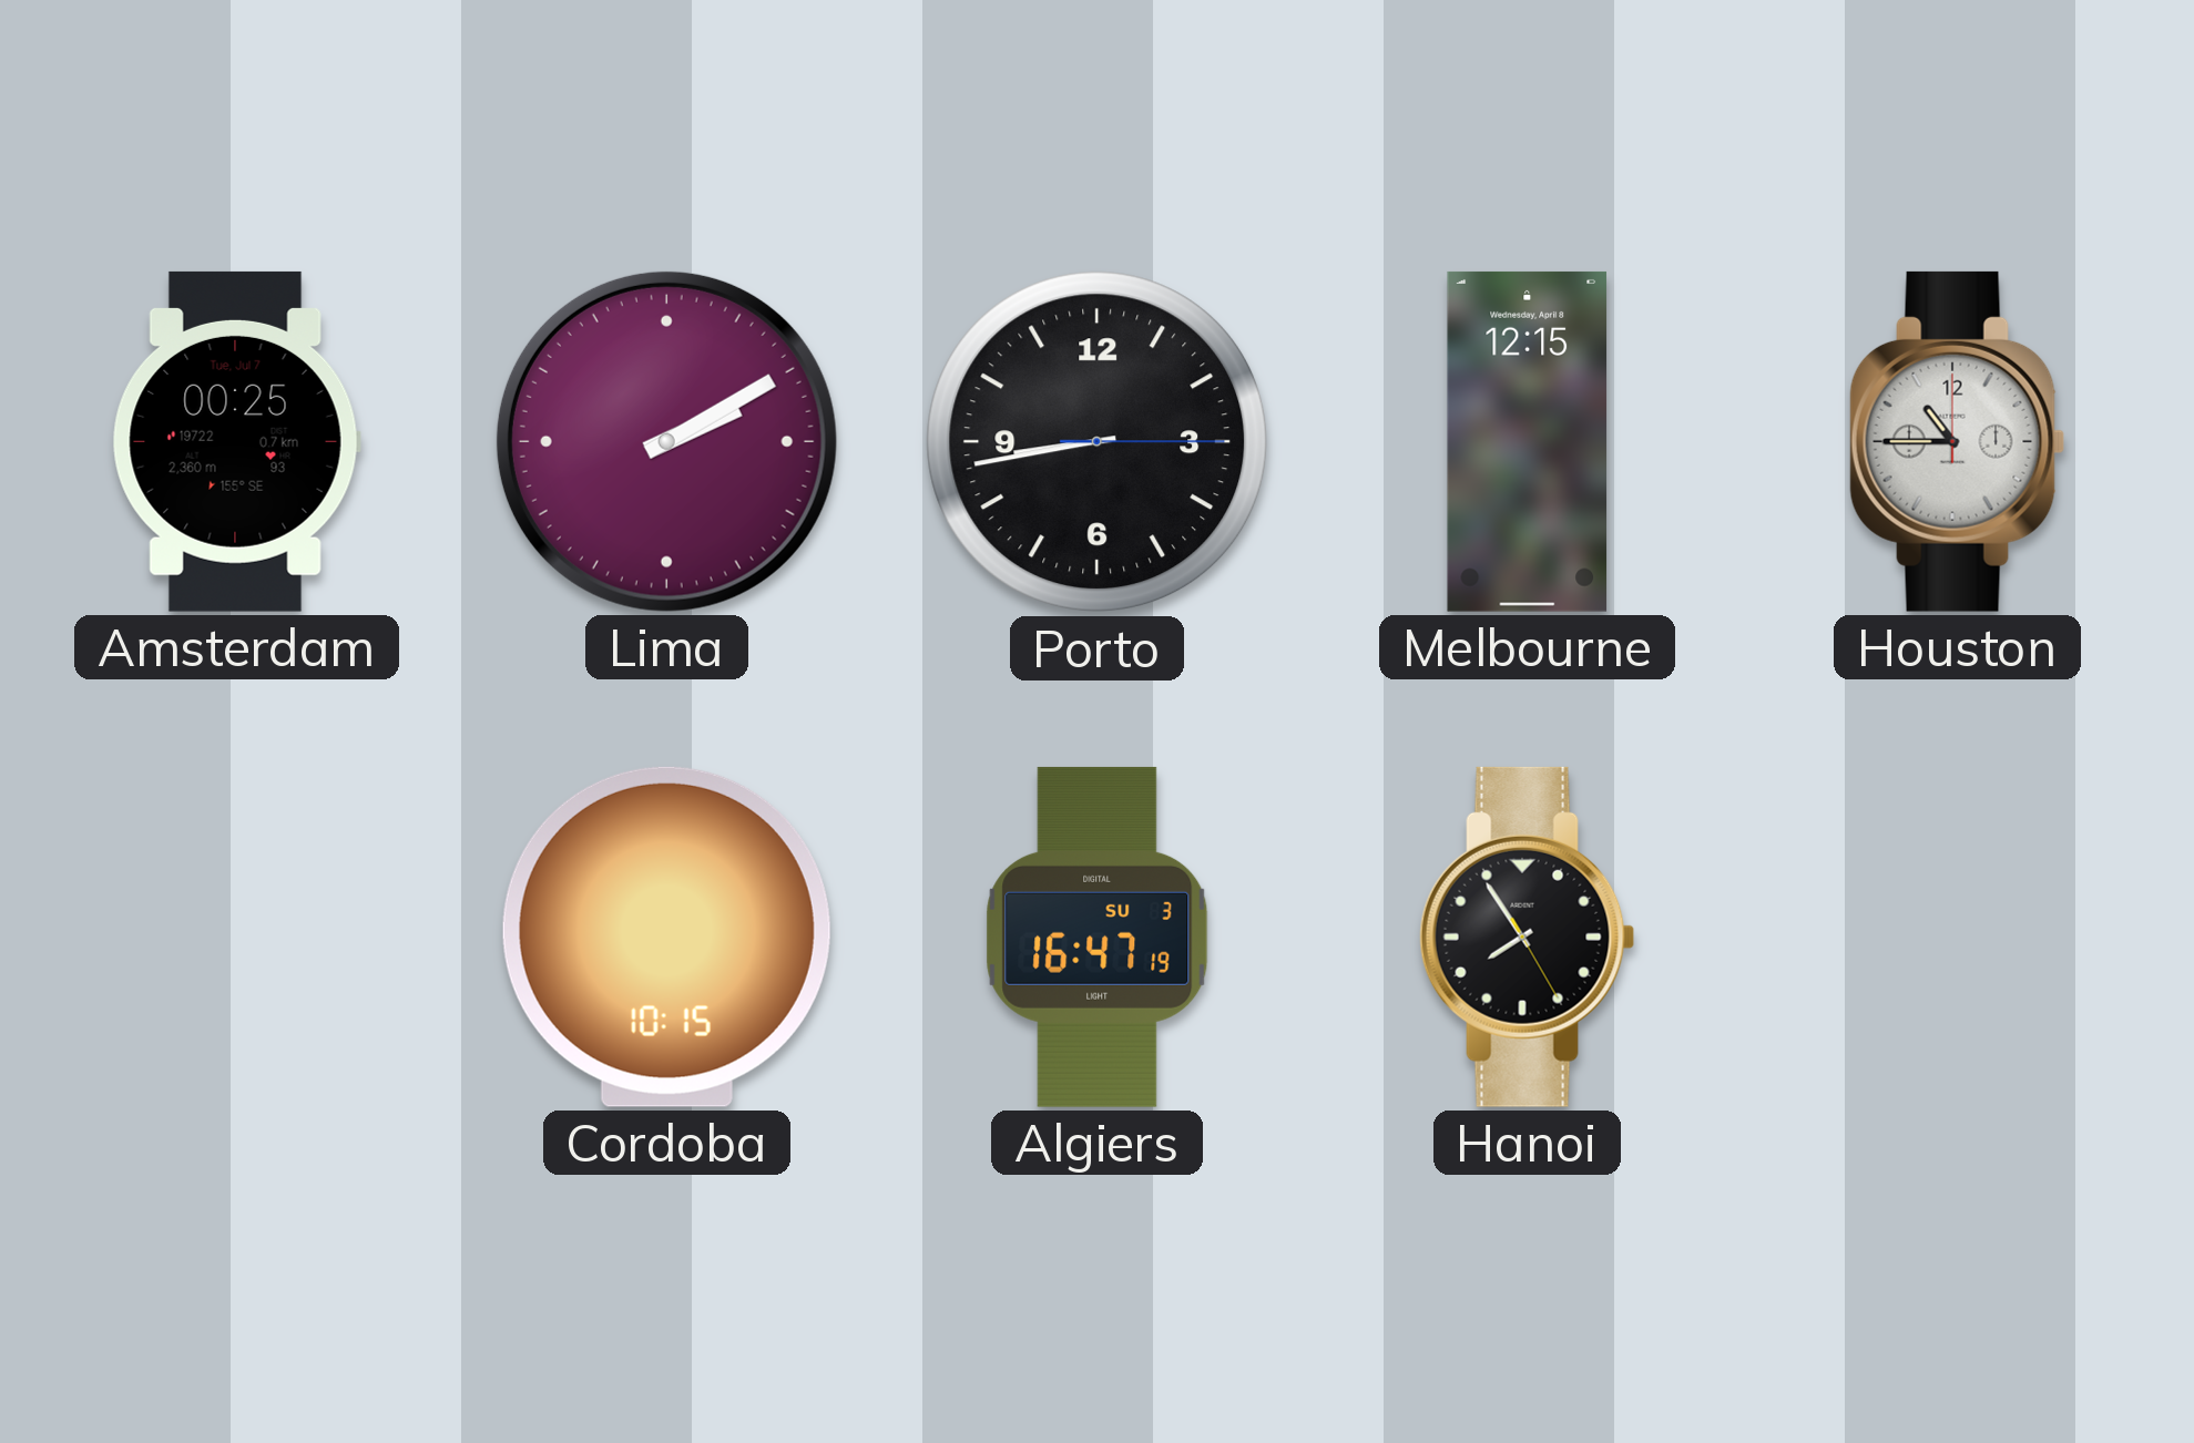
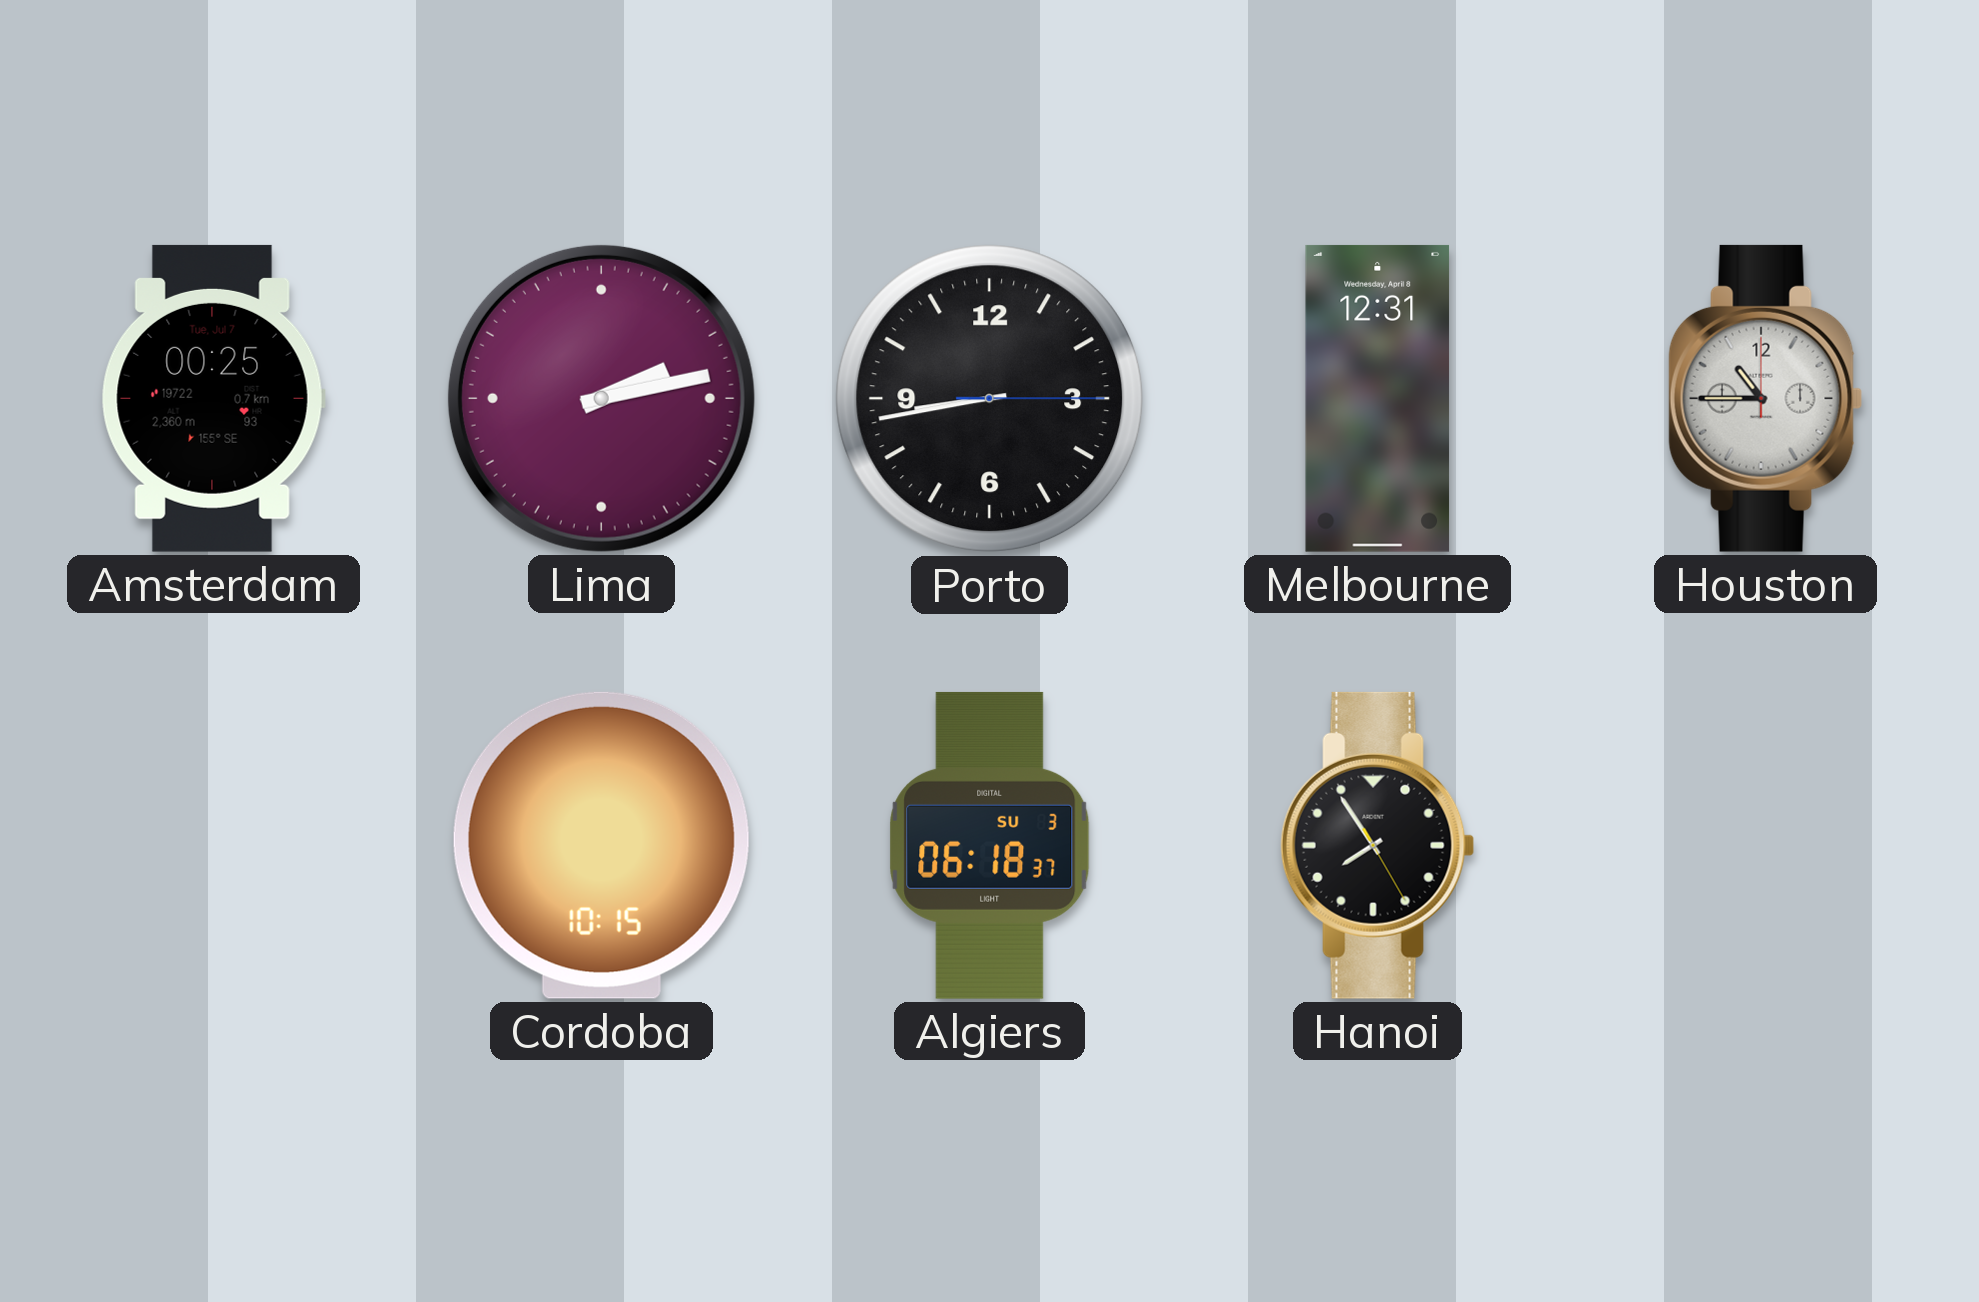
Lima: 2:10 -> 2:13 (601, 398)
Melbourne: 12:15 -> 12:31 (1378, 398)
Algiers: 16:47 -> 06:18 (990, 845)
